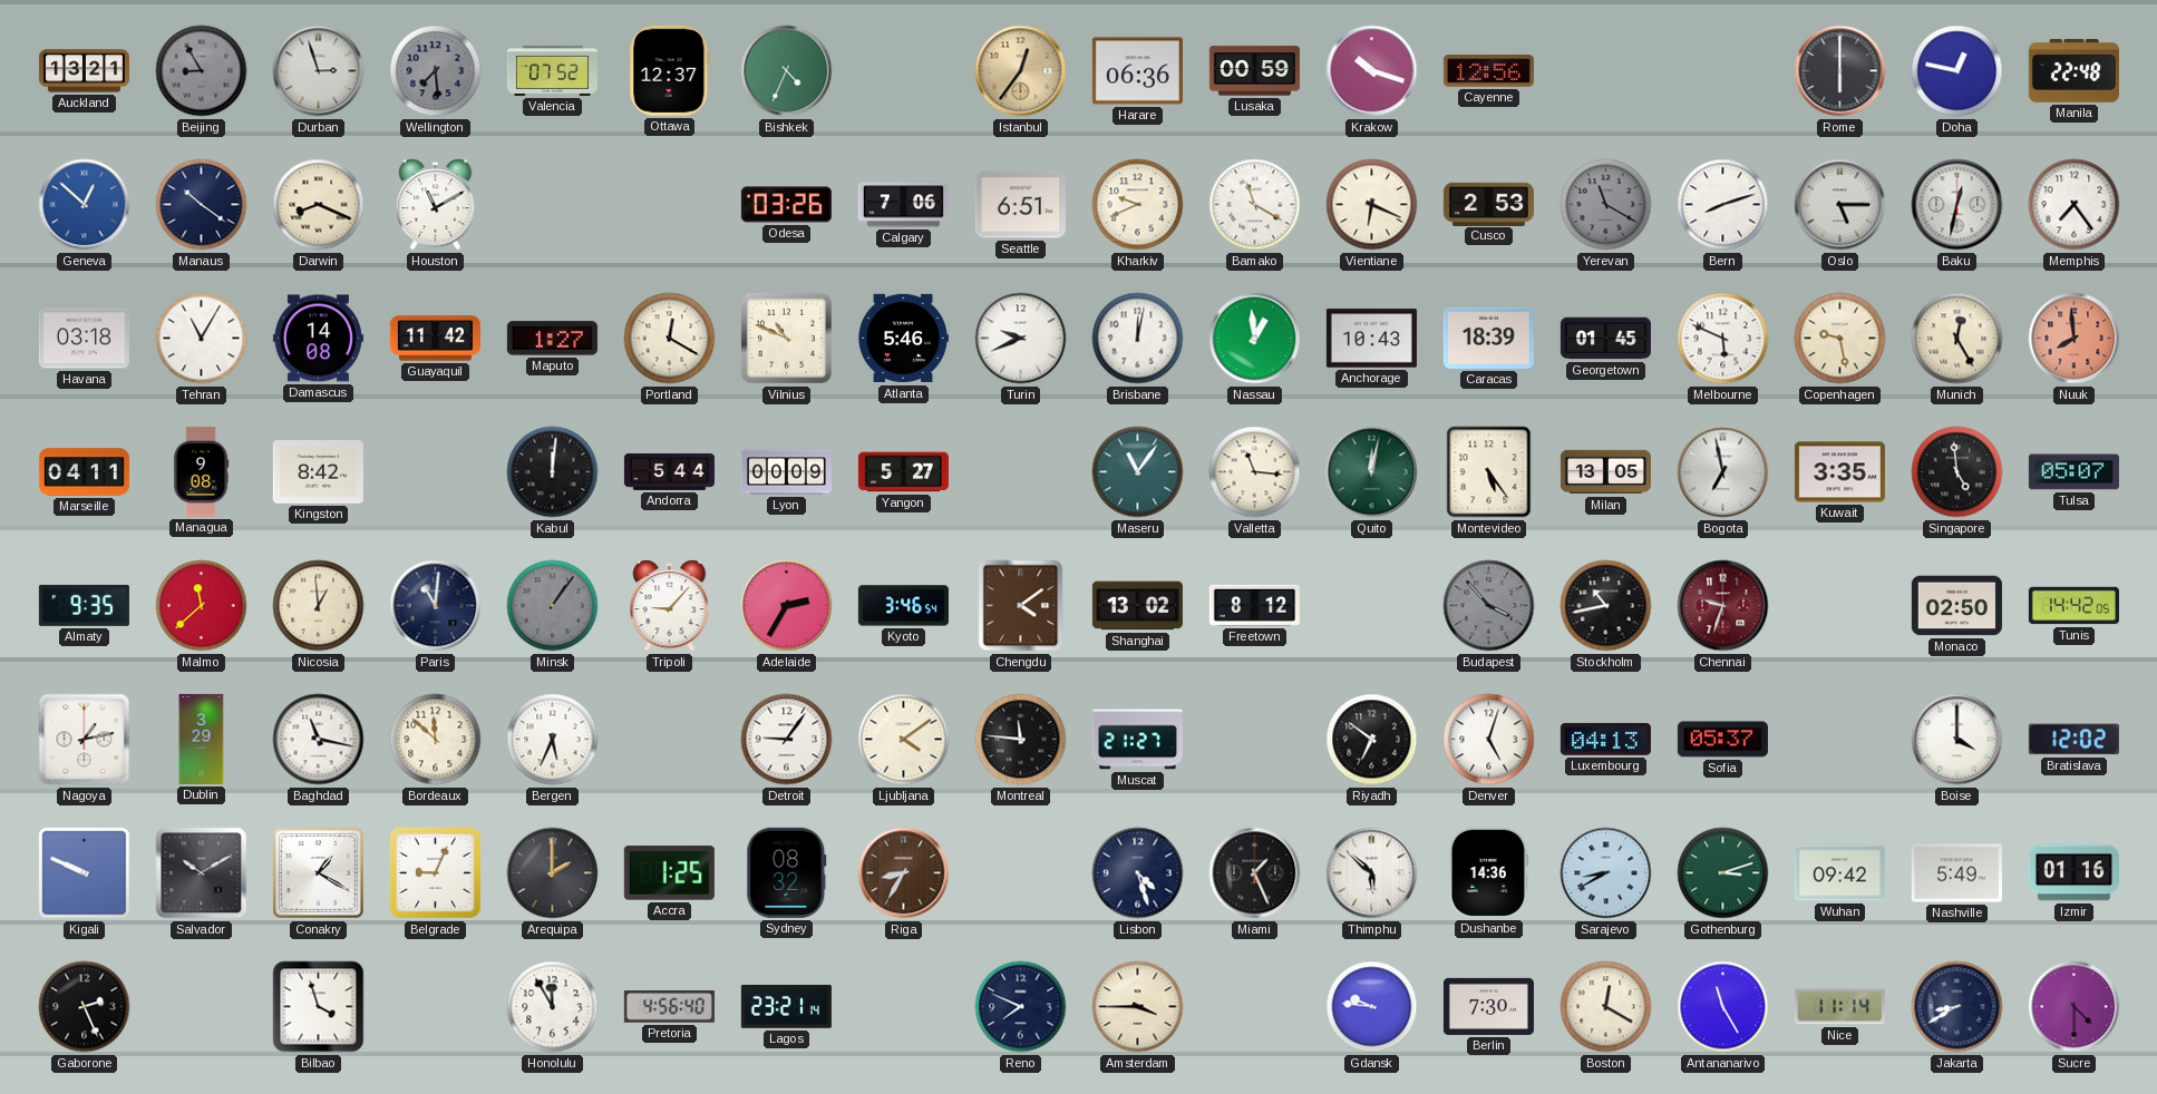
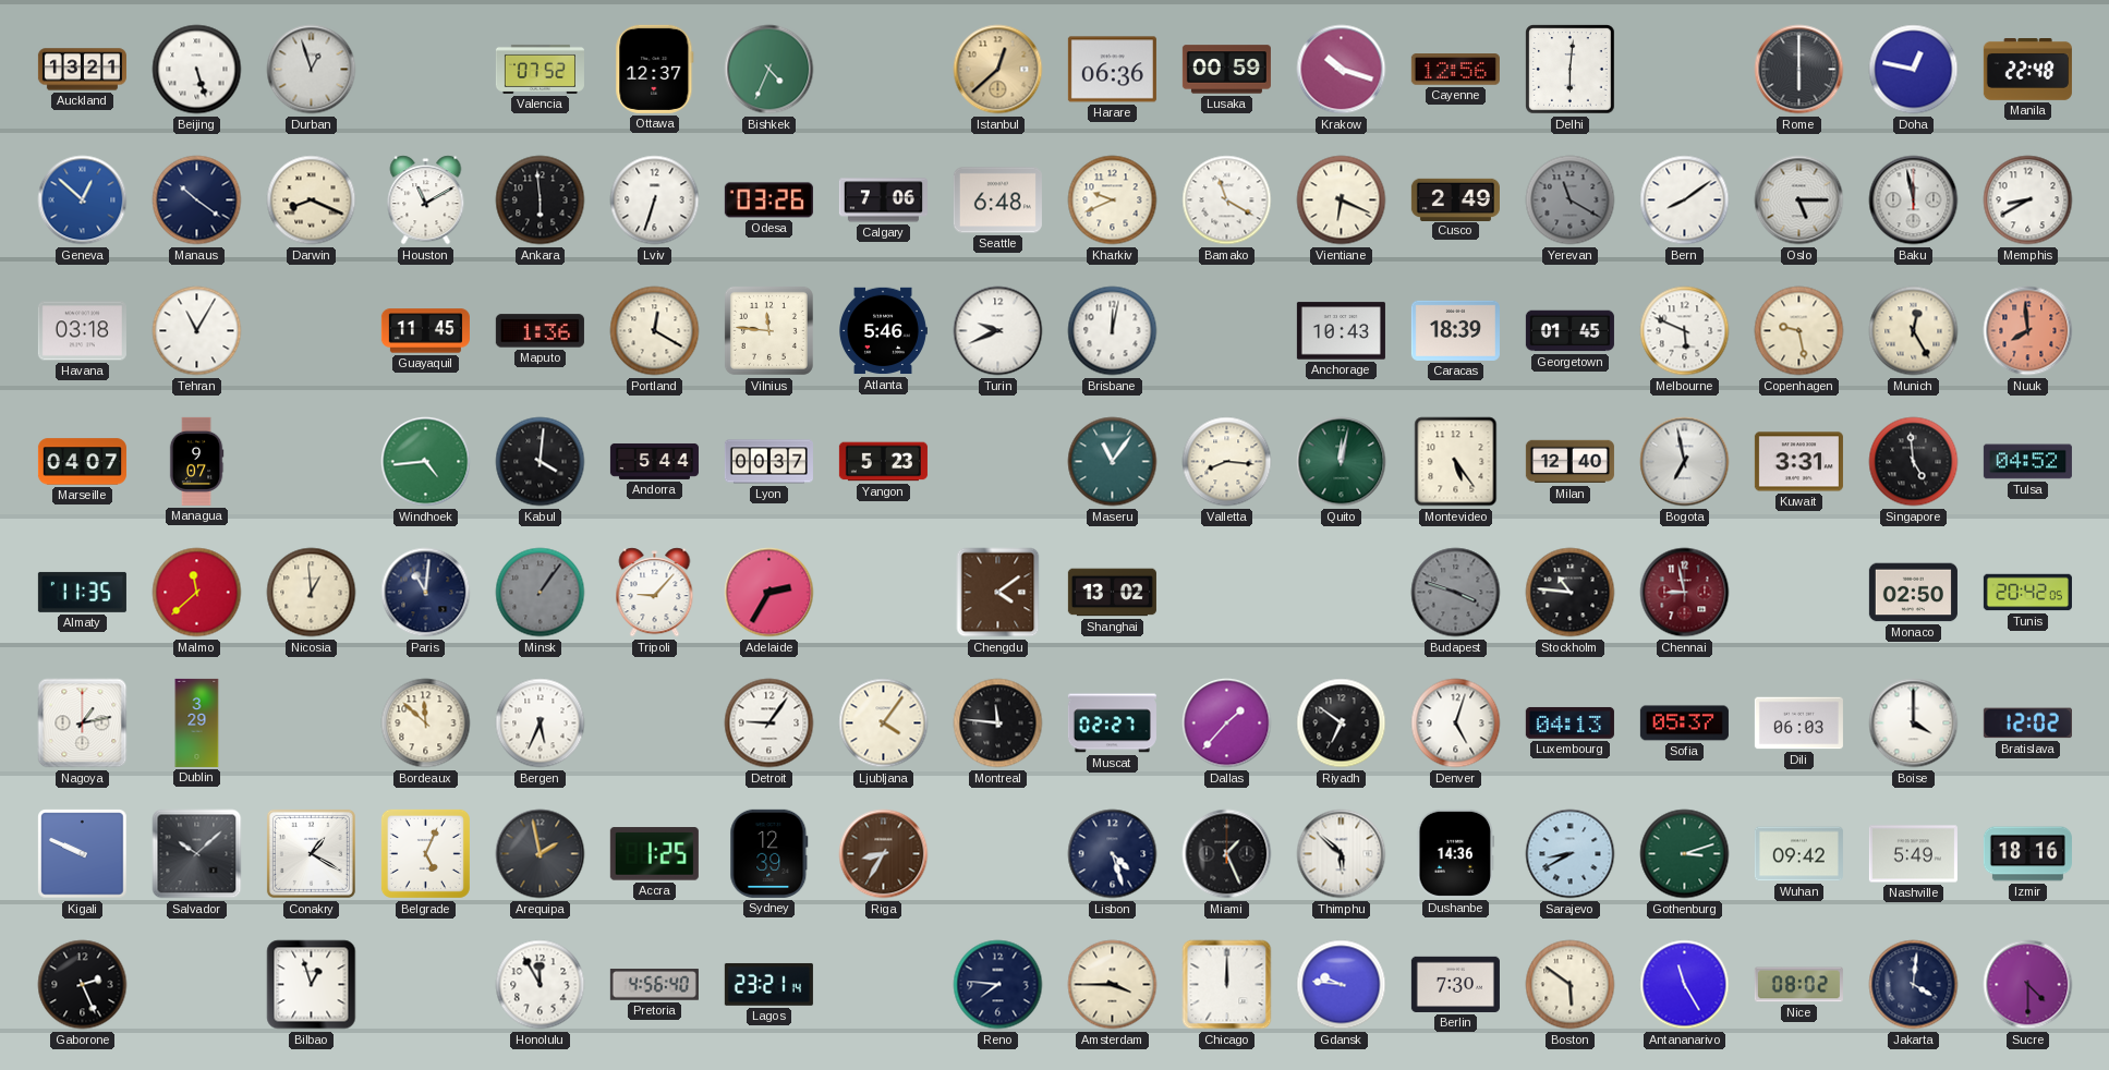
Beijing: 8:55 -> 5:27 (197, 70)
Beijing dial: grey -> white (197, 70)
Durban: 2:57 -> 12:57 (312, 70)
Wellington: 7:29 -> none (436, 71)
Istanbul: 12:36 -> 12:38 (998, 70)
Delhi: none -> 6:01 (1571, 70)
Ankara: none -> 5:59 (541, 200)
Lviv: none -> 6:33 (655, 200)
Seattle: 6:51 -> 6:48 (997, 200)
Cusco: 2:53 -> 2:49 (1455, 199)
Bern: 8:12 -> 8:09 (1685, 200)
Baku: 12:32 -> 11:58 (1914, 200)
Memphis: 7:24 -> 8:40 (2028, 200)
Damascus: 14:08 -> none (318, 339)
Guayaquil: 11:42 -> 11:45 (425, 331)
Maputo: 1:27 -> 1:36 (540, 331)
Vilnius: 10:49 -> 11:46 (768, 330)
Nassau: 12:59 -> none (1255, 339)
Marseille: 04:11 -> 04:07 (82, 462)
Managua: 9:08 -> 9:07 (196, 461)
Kingston: 8:42 -> none (318, 472)
Windhoek: none -> 4:44 (426, 462)
Kabul: 12:01 -> 4:01 (541, 462)
Lyon: 00:09 -> 00:37 (768, 462)
Yangon: 5:27 -> 5:23 (883, 462)
Valletta: 11:16 -> 8:16 (1227, 462)
Milan: 13:05 -> 12:40 (1569, 462)
Kuwait: 3:35 -> 3:31 (1798, 462)
Tulsa: 05:07 -> 04:52 (2027, 462)
Almaty: 9:35 -> 11:35 (82, 592)
Kyoto: 3:46 -> none (903, 606)
Freetown: 8:12 -> none (1254, 605)
Budapest: 3:53 -> 3:48 (1456, 593)
Stockholm: 10:43 -> 10:46 (1571, 593)
Chennai: 9:33 -> 8:58 (1685, 593)
Tunis: 14:42 -> 20:42 (2027, 593)
Baghdad: 11:17 -> none (319, 740)
Ljubljana: 4:09 -> 4:06 (884, 724)
Muscat: 21:27 -> 02:27 (1112, 724)
Dallas: none -> 1:37 (1227, 724)
Dili: none -> 06:03 (1798, 724)
Salvador: 10:10 -> 10:08 (197, 854)
Belgrade: 9:04 -> 5:04 (425, 853)
Arequipa: 2:00 -> 1:58 (541, 854)
Sydney: 08:32 -> 12:39 (769, 853)
Izmir: 01:16 -> 18:16 (2027, 854)
Bilbao: 3:57 -> 12:57 (312, 985)
Reno: 7:49 -> 7:46 (998, 985)
Chicago: none -> 12:00 (1227, 985)
Boston: 12:20 -> 5:51 (1571, 985)
Nice: 11:14 -> 08:02 (1798, 985)
Jakarta: 8:40 -> 4:01 (1914, 985)
